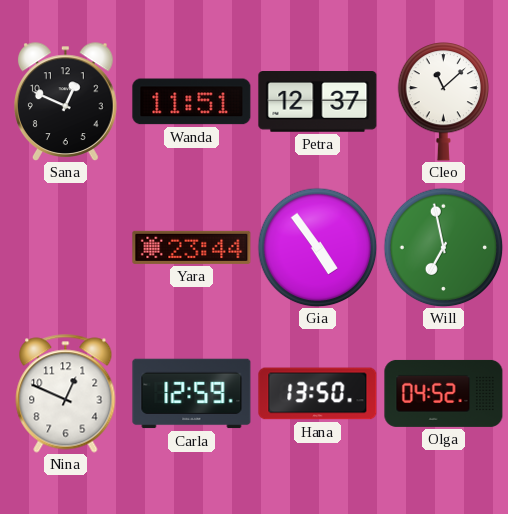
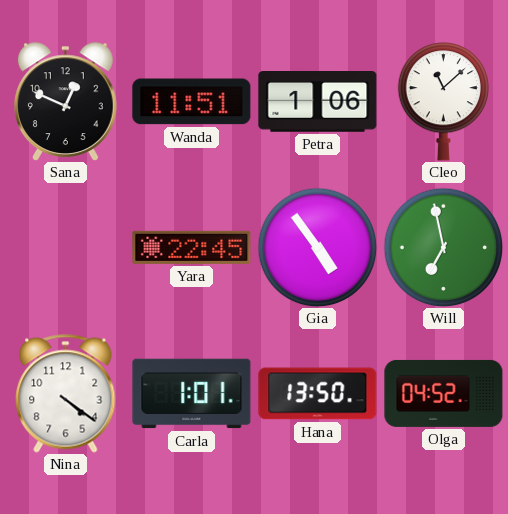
Petra: 12:37 -> 1:06 (318, 102)
Yara: 23:44 -> 22:45 (192, 247)
Nina: 12:49 -> 4:21 (66, 394)
Carla: 12:59 -> 1:01 (192, 394)
